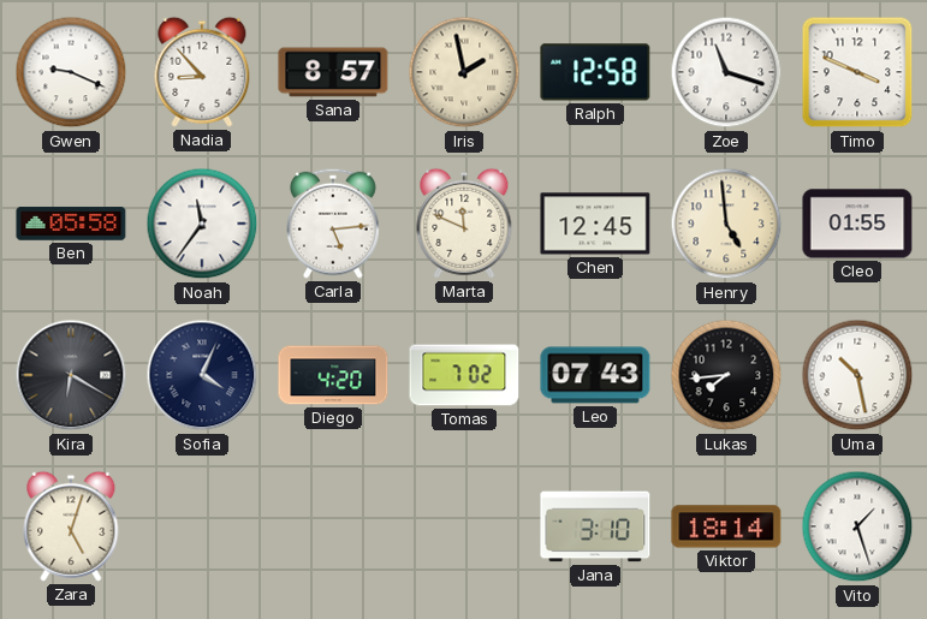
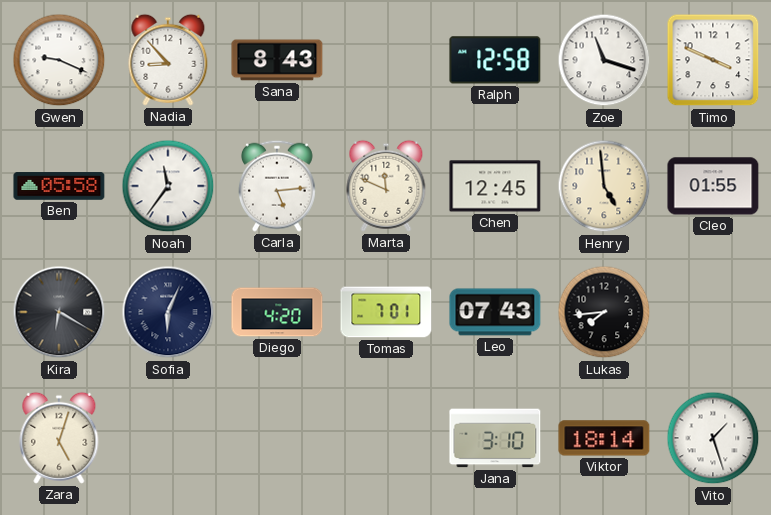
Sana: 8:57 -> 8:43 (277, 60)
Iris: 1:58 -> none (464, 72)
Sofia: 4:04 -> 6:04 (168, 312)
Tomas: 7:02 -> 7:01 (386, 312)
Uma: 10:28 -> none (857, 375)
